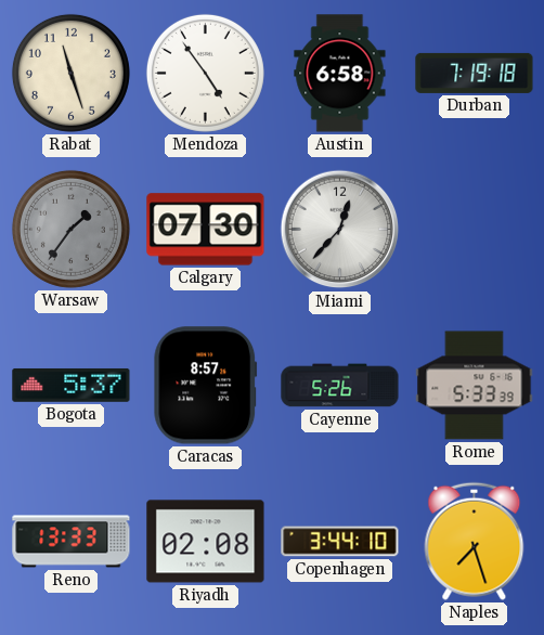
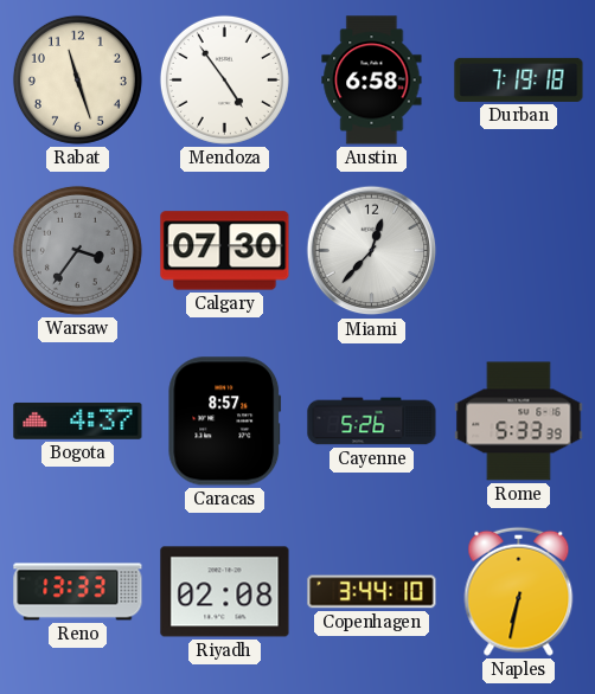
Warsaw: 1:36 -> 3:36 (77, 250)
Bogota: 5:37 -> 4:37 (78, 420)
Naples: 7:27 -> 6:32 (519, 591)
